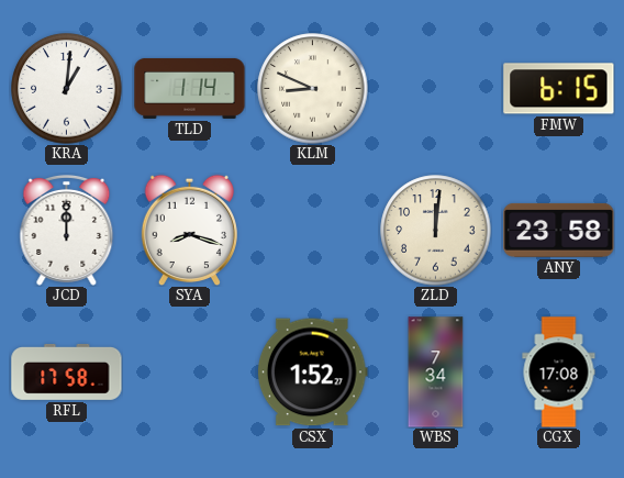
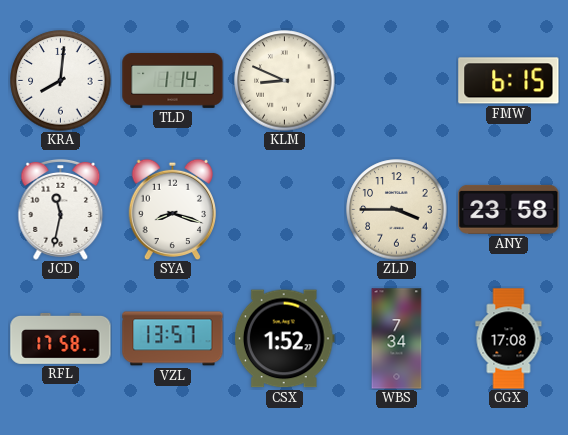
KRA: 1:01 -> 8:01 (61, 81)
JCD: 12:00 -> 11:32 (61, 209)
ZLD: 12:01 -> 3:45 (397, 210)
VZL: none -> 13:57 (173, 339)
